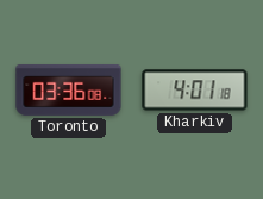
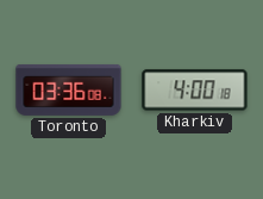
Kharkiv: 4:01 -> 4:00 (195, 91)
